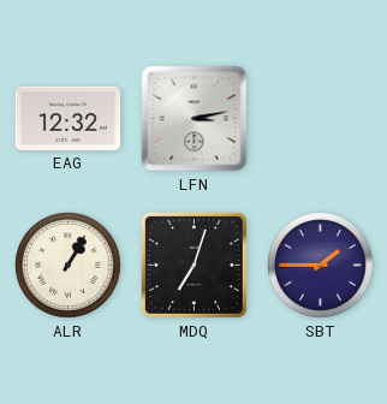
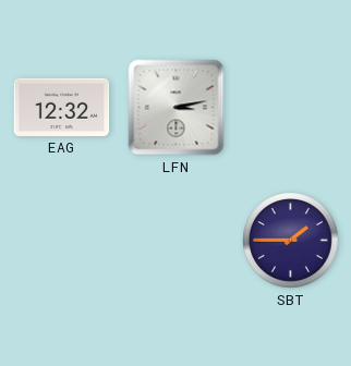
ALR: 1:05 -> none (69, 266)
MDQ: 7:03 -> none (194, 265)
